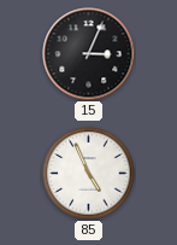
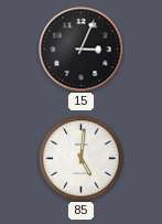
85: 4:56 -> 5:01 (82, 159)
